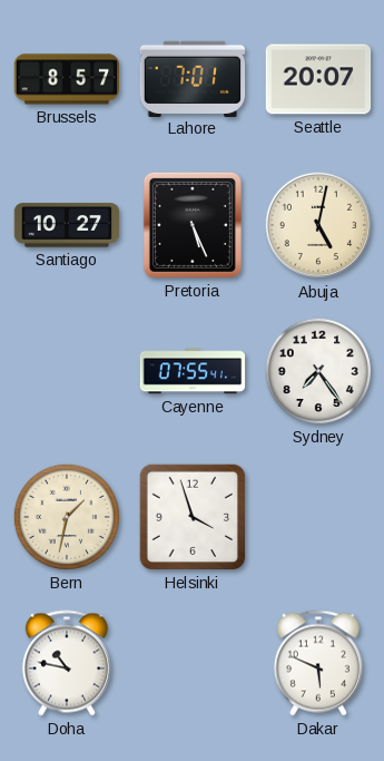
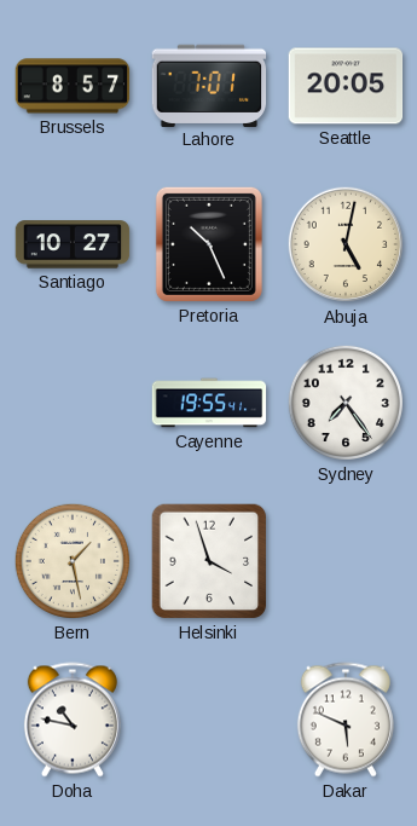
Seattle: 20:07 -> 20:05 (346, 86)
Pretoria: 5:26 -> 10:26 (209, 244)
Cayenne: 07:55 -> 19:55 (209, 403)
Bern: 1:32 -> 1:28 (73, 561)
